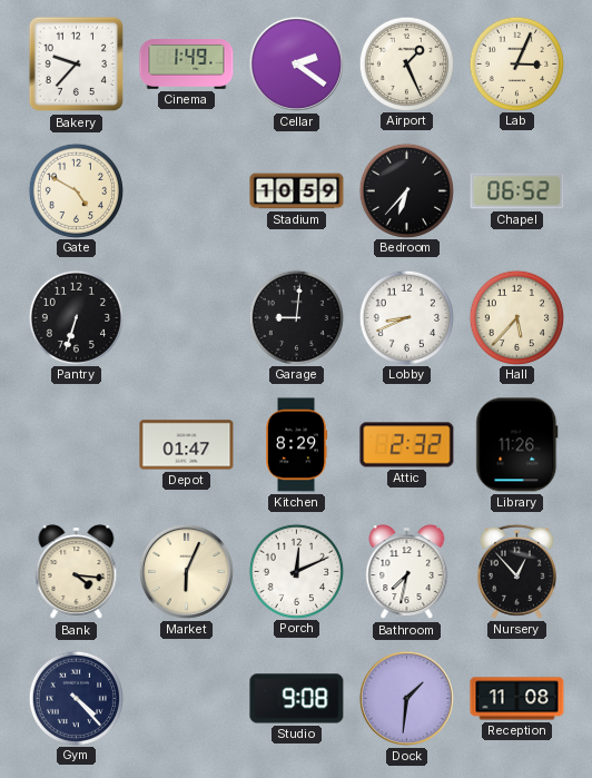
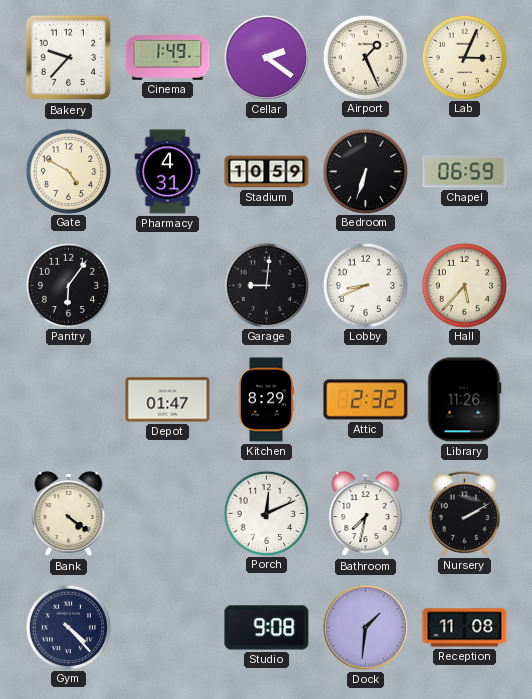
Pharmacy: none -> 4:31 (168, 172)
Bedroom: 6:37 -> 6:33 (365, 171)
Chapel: 06:52 -> 06:59 (465, 172)
Pantry: 6:33 -> 6:06 (68, 285)
Bank: 4:16 -> 4:21 (69, 514)
Market: 6:04 -> none (186, 571)
Nursery: 12:53 -> 2:10 (464, 513)
